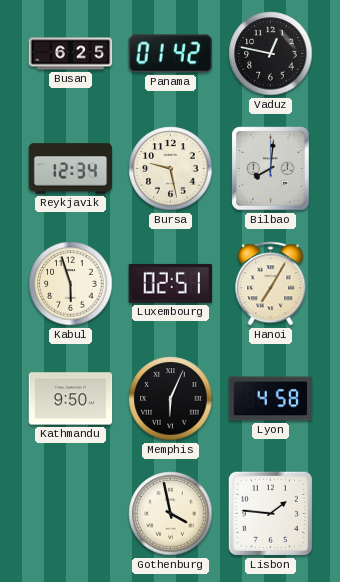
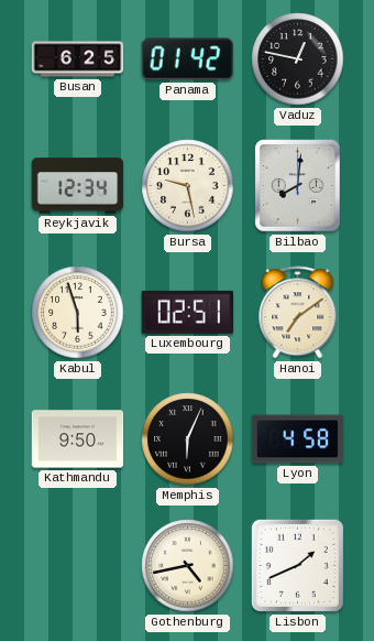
Hanoi: 7:05 -> 7:09 (298, 313)
Gothenburg: 3:58 -> 4:43 (188, 566)
Lisbon: 1:46 -> 1:41 (297, 565)
